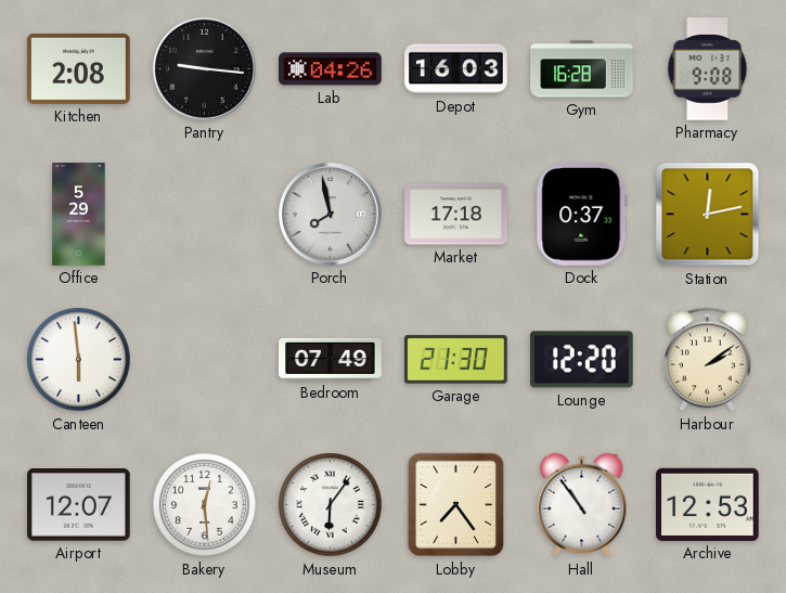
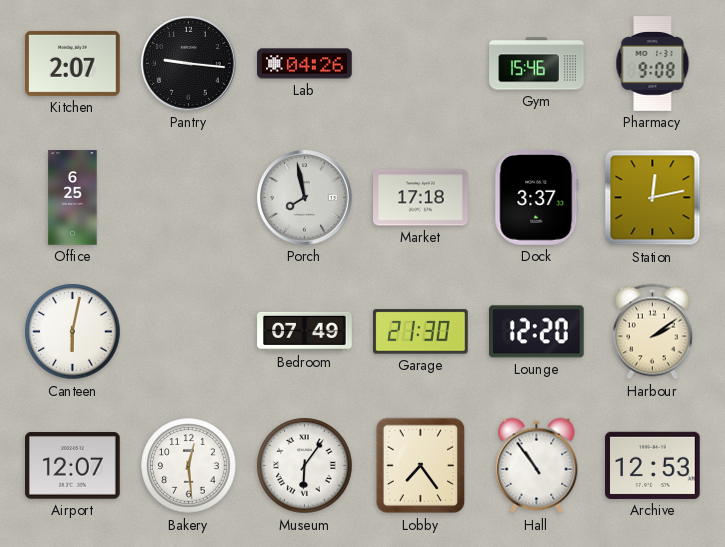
Kitchen: 2:08 -> 2:07 (73, 63)
Depot: 16:03 -> none (456, 69)
Gym: 16:28 -> 15:46 (537, 64)
Office: 5:29 -> 6:25 (73, 198)
Dock: 0:37 -> 3:37 (537, 198)
Canteen: 5:59 -> 6:02 (73, 332)
